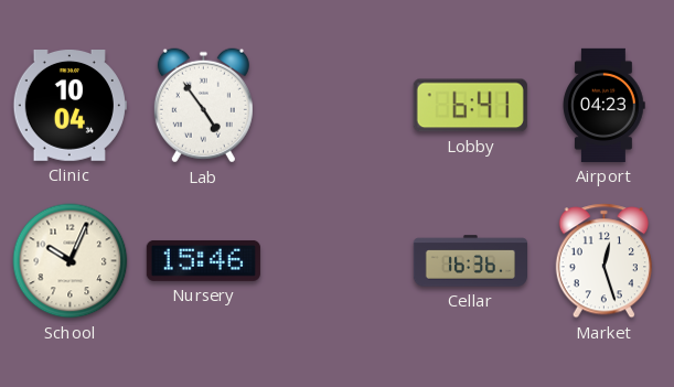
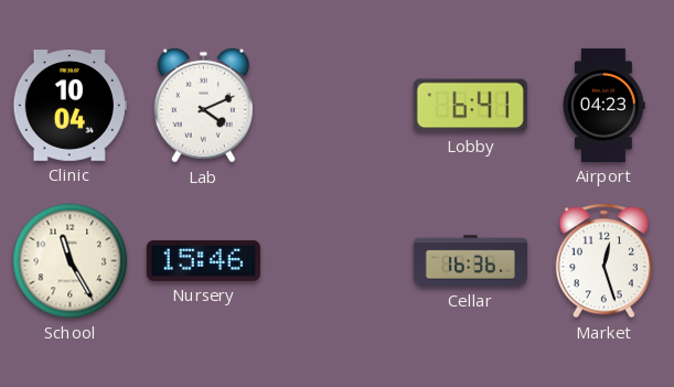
Lab: 4:54 -> 4:11 (203, 106)
School: 10:04 -> 11:25 (71, 261)
